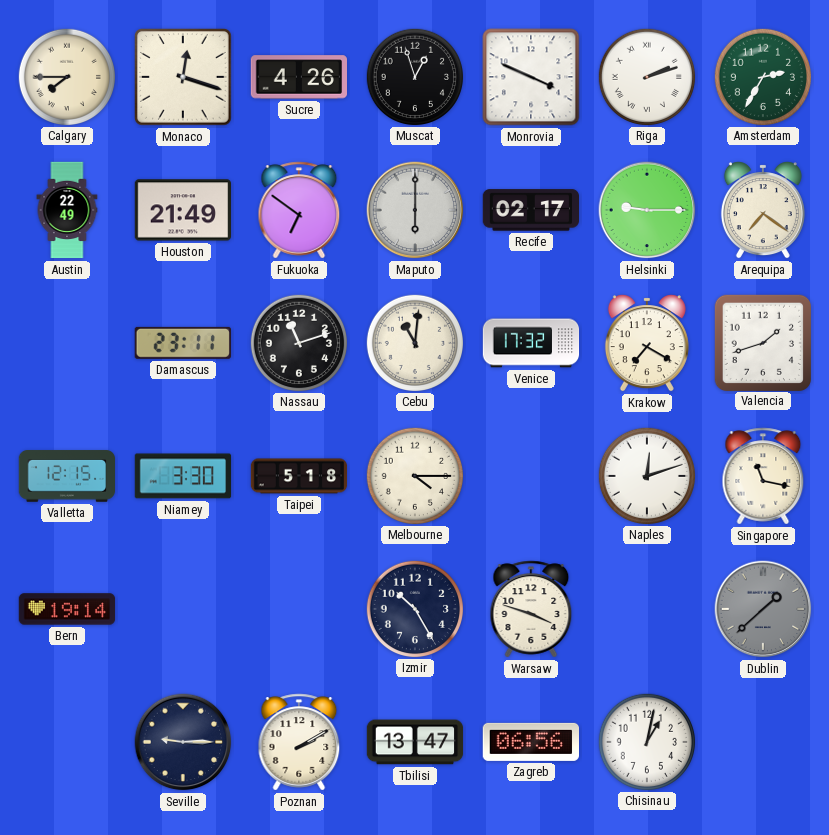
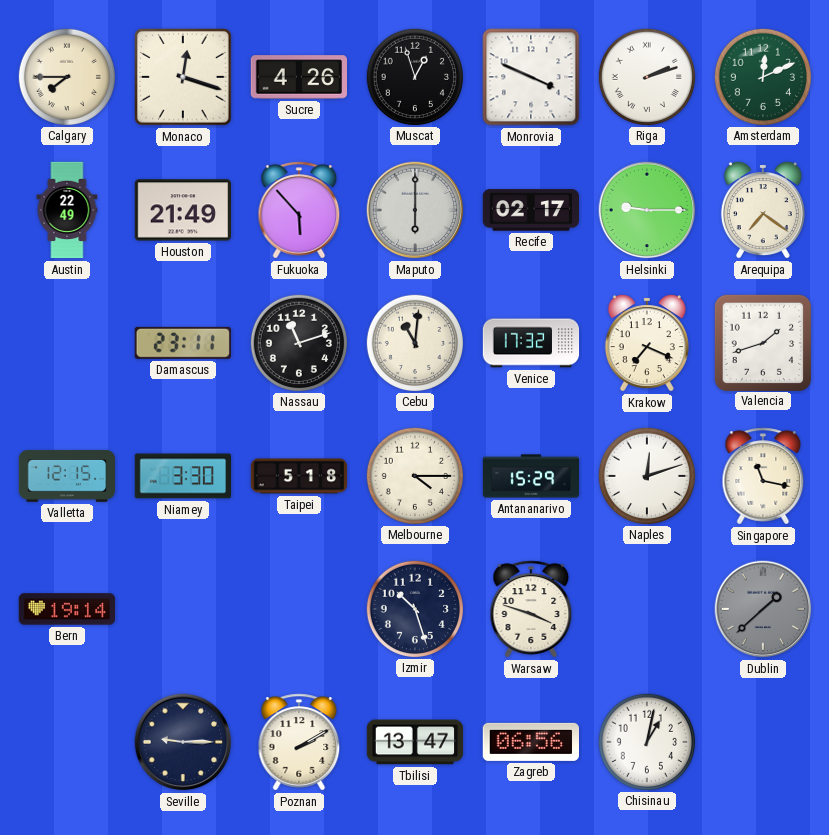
Amsterdam: 2:35 -> 12:11 (762, 76)
Fukuoka: 6:51 -> 5:53 (299, 210)
Krakow: 7:20 -> 7:19 (647, 343)
Antananarivo: none -> 15:29 (531, 476)
Izmir: 10:25 -> 10:27 (414, 608)
